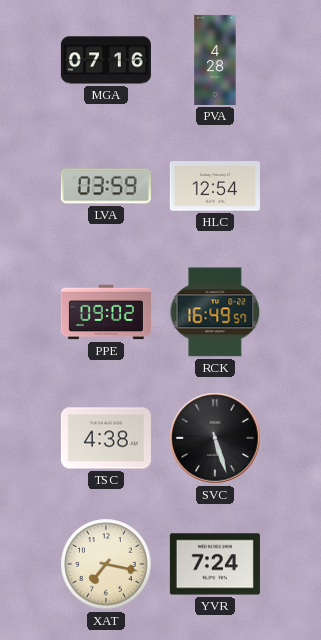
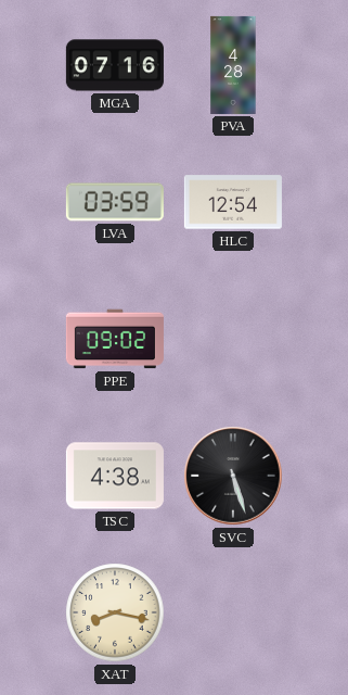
RCK: 16:49 -> none (215, 312)
XAT: 7:17 -> 8:17 (115, 612)
YVR: 7:24 -> none (215, 564)
